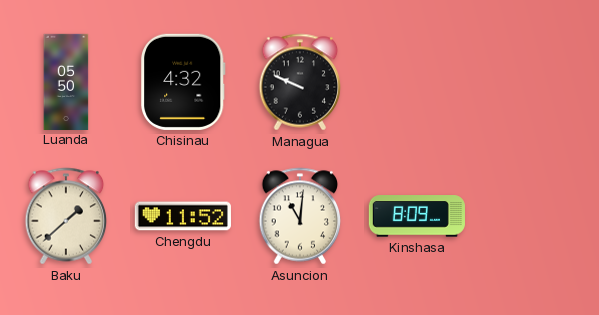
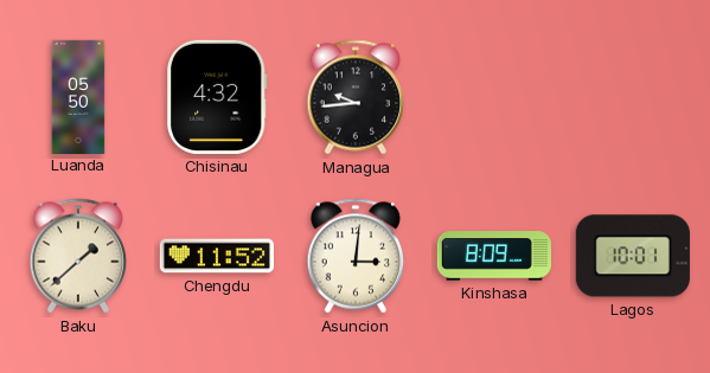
Managua: 9:49 -> 9:44 (356, 97)
Asuncion: 11:01 -> 3:01 (356, 256)
Lagos: none -> 10:01 (633, 256)
